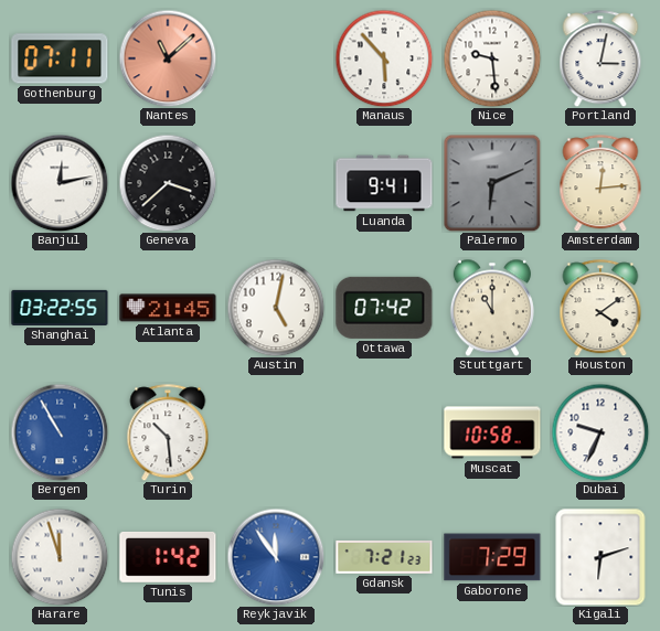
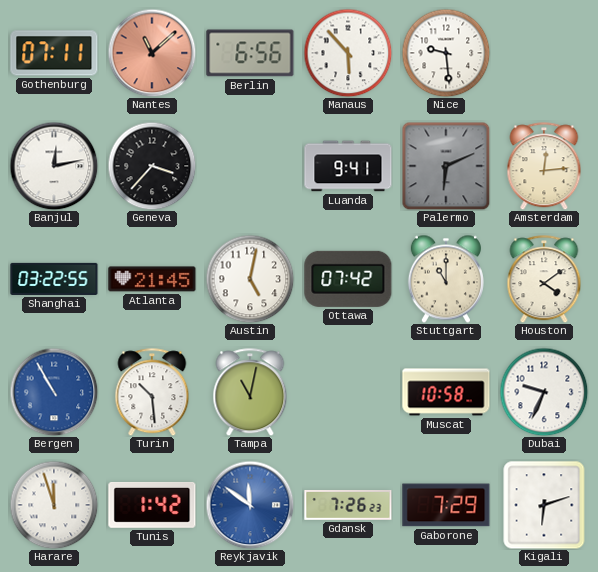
Berlin: none -> 6:56 (250, 53)
Portland: 3:02 -> none (600, 58)
Geneva: 3:38 -> 3:37 (152, 166)
Tampa: none -> 11:02 (250, 392)
Reykjavik: 11:54 -> 11:51 (250, 505)
Gdansk: 7:21 -> 7:26 (348, 505)
